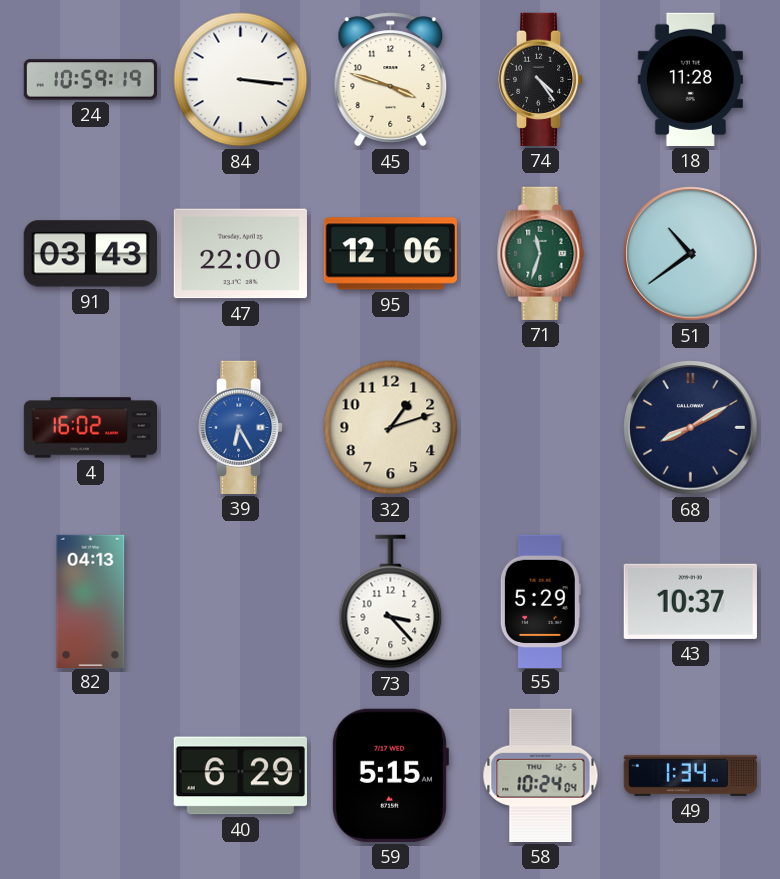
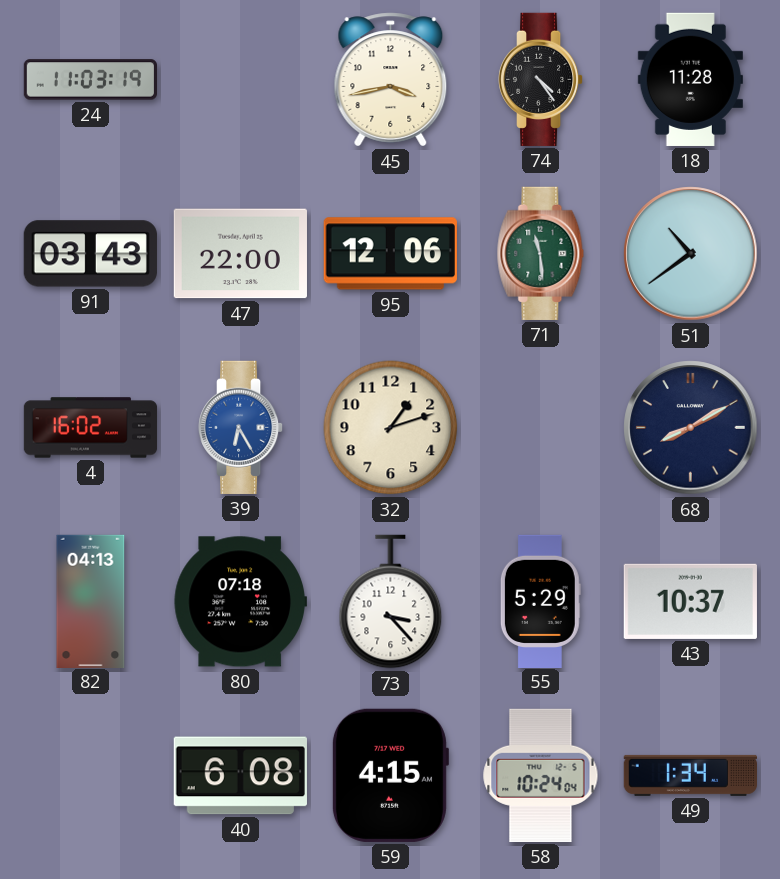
24: 10:59 -> 11:03 (90, 80)
84: 3:16 -> none (241, 80)
45: 3:48 -> 3:43 (391, 80)
71: 11:33 -> 11:29 (541, 253)
80: none -> 07:18 (240, 602)
40: 6:29 -> 6:08 (240, 776)
59: 5:15 -> 4:15 (390, 775)
